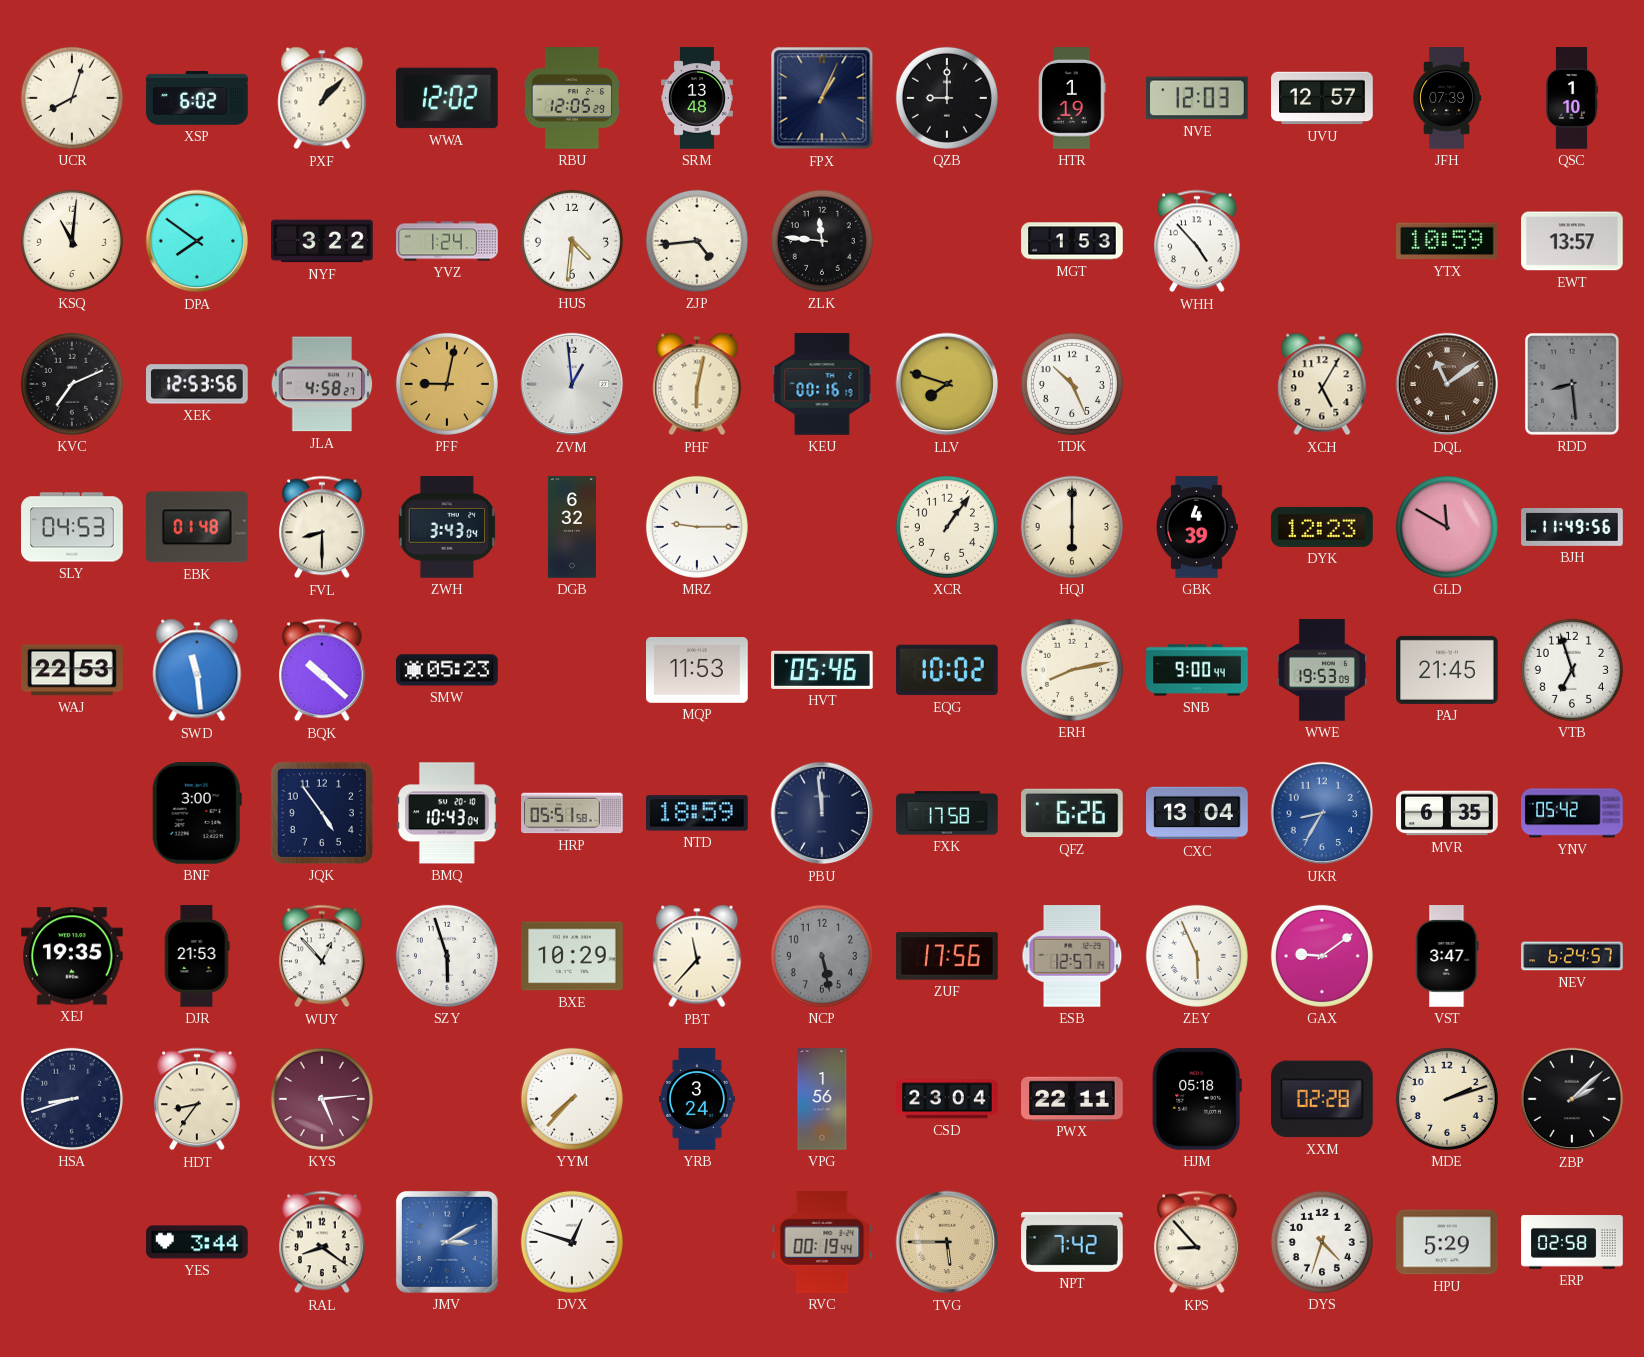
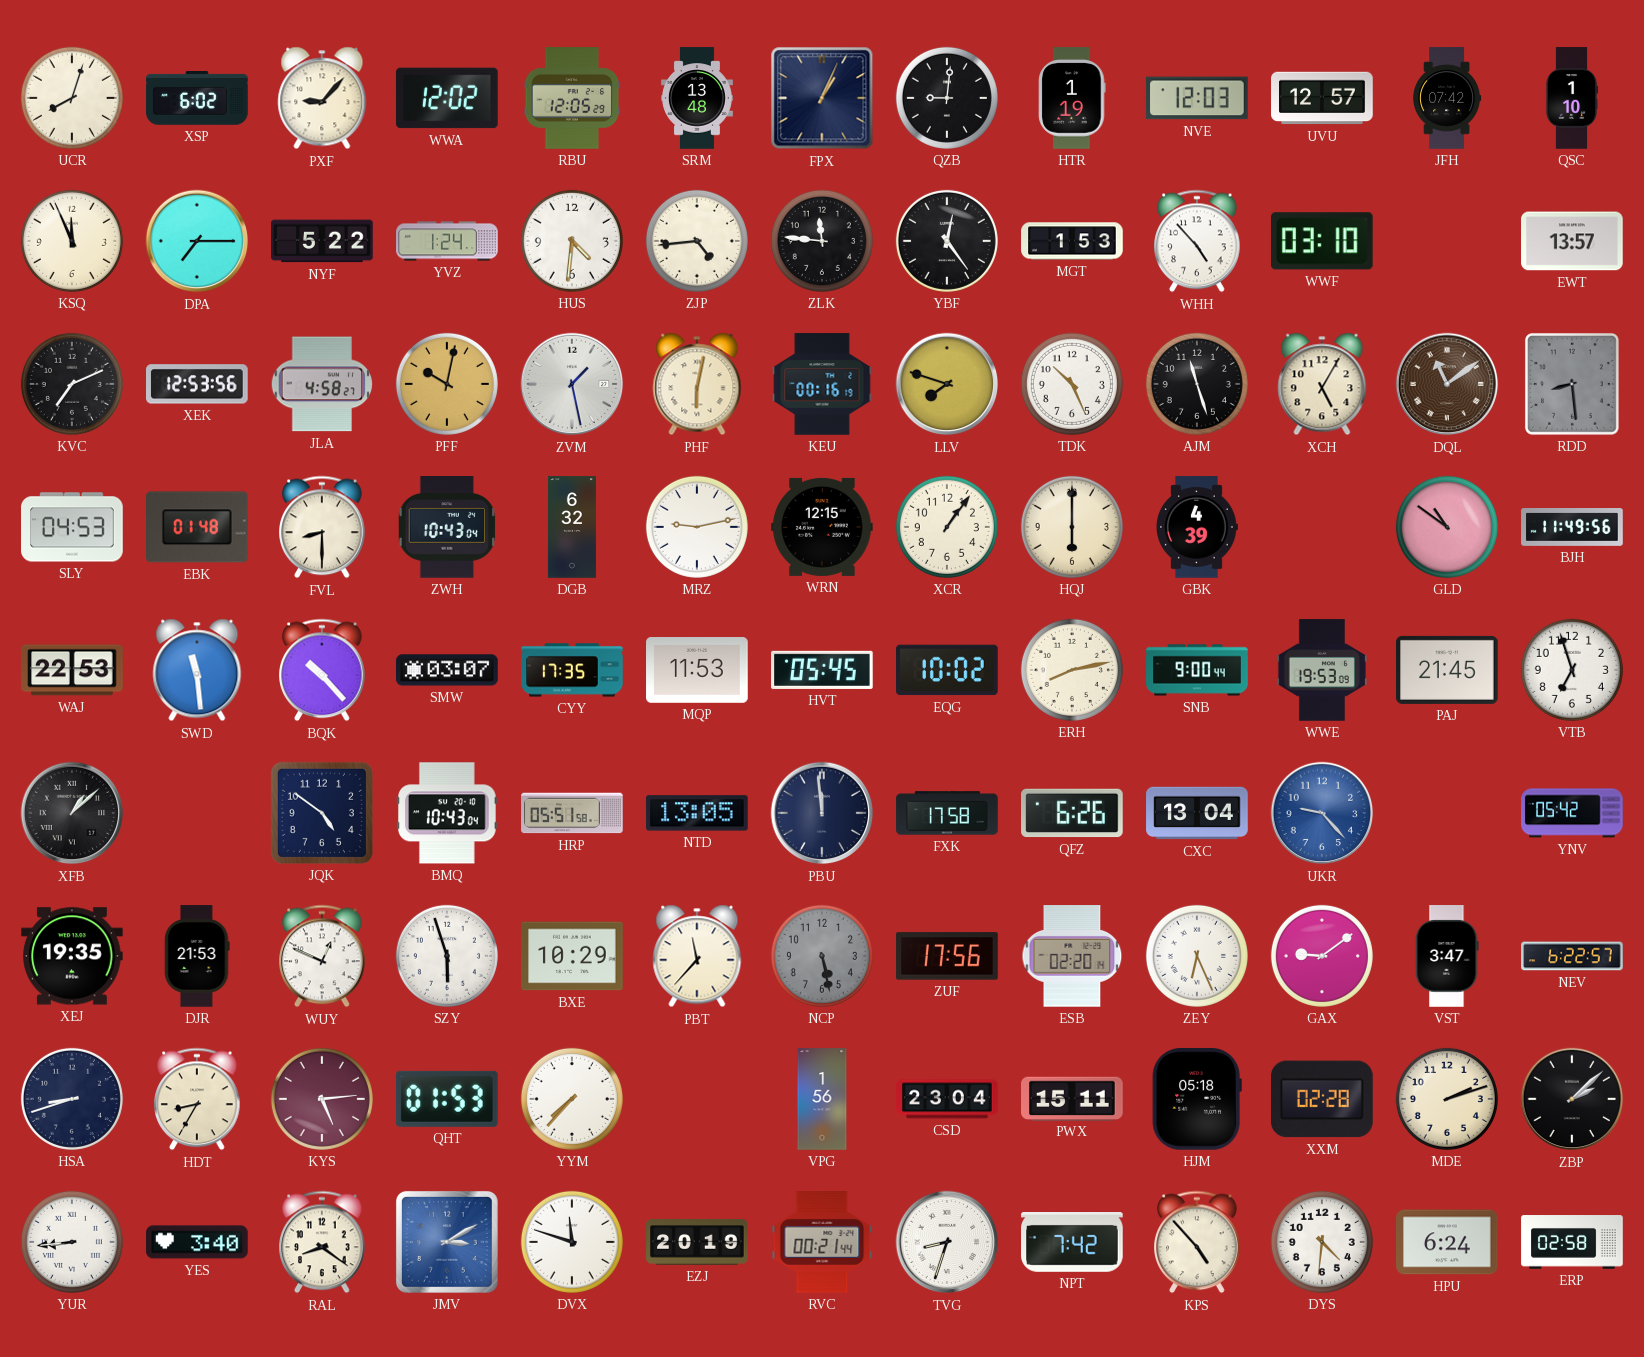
PXF: 1:07 -> 9:07 (322, 98)
QZB: 9:00 -> 9:01 (947, 98)
JFH: 07:39 -> 07:42 (1448, 98)
KSQ: 11:01 -> 11:56 (72, 241)
DPA: 7:51 -> 7:15 (197, 241)
NYF: 3:22 -> 5:22 (322, 241)
YBF: none -> 12:24 (947, 241)
WWF: none -> 03:10 (1322, 241)
YTX: 10:59 -> none (1447, 241)
PFF: 9:02 -> 10:02 (447, 384)
ZVM: 12:59 -> 1:28 (572, 384)
AJM: none -> 11:27 (1197, 384)
ZWH: 3:43 -> 10:43 (447, 528)
MRZ: 9:15 -> 9:13 (697, 527)
WRN: none -> 12:15 (822, 527)
DYK: 12:23 -> none (1322, 527)
GLD: 11:50 -> 10:51 (1447, 527)
BQK: 10:22 -> 10:23 (322, 670)
SMW: 05:23 -> 03:07 (447, 670)
CYY: none -> 17:35 (572, 670)
HVT: 05:46 -> 05:45 (822, 670)
XFB: none -> 1:08 (72, 813)
BNF: 3:00 -> none (197, 813)
JQK: 4:54 -> 4:51 (322, 813)
NTD: 18:59 -> 13:05 (697, 813)
UKR: 8:35 -> 9:23 (1322, 813)
MVR: 6:35 -> none (1447, 813)
WUY: 12:53 -> 12:49 (322, 956)
ESB: 12:57 -> 02:20 (1072, 956)
ZEY: 5:56 -> 6:26 (1197, 956)
NEV: 6:24 -> 6:22 (1572, 956)
HDT: 8:36 -> 8:35 (197, 1099)
QHT: none -> 01:53 (447, 1099)
YRB: 3:24 -> none (697, 1099)
PWX: 22:11 -> 15:11 (1072, 1098)
YUR: none -> 8:44 (72, 1242)
YES: 3:44 -> 3:40 (197, 1242)
DVX: 12:48 -> 11:48 (572, 1242)
EZJ: none -> 20:19 (697, 1242)
RVC: 00:19 -> 00:21 (822, 1242)
TVG: 5:45 -> 8:33 (947, 1242)
TVG dial: champagne -> white (947, 1242)
KPS: 8:53 -> 4:53 (1197, 1242)
DYS: 4:33 -> 4:31 (1322, 1242)
HPU: 5:29 -> 6:24 (1447, 1242)
